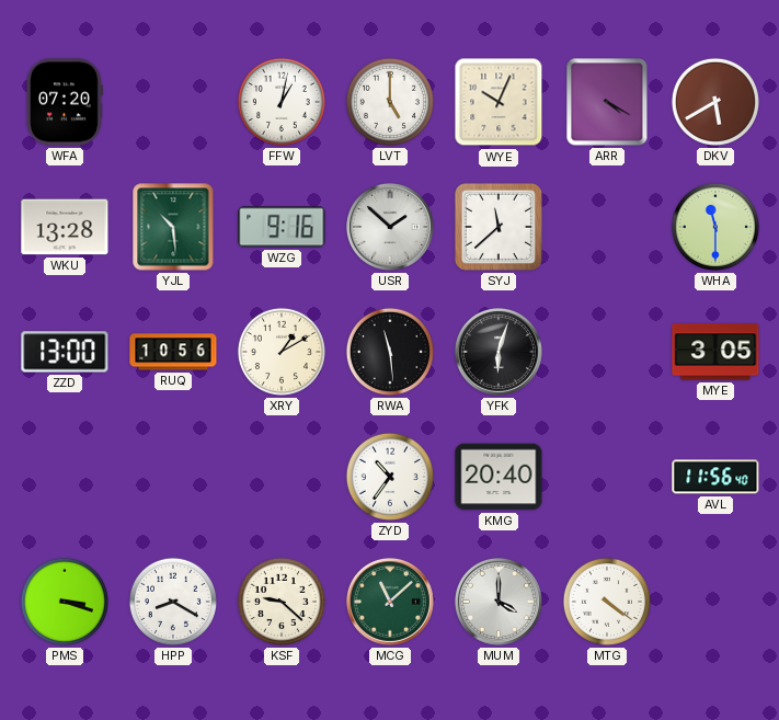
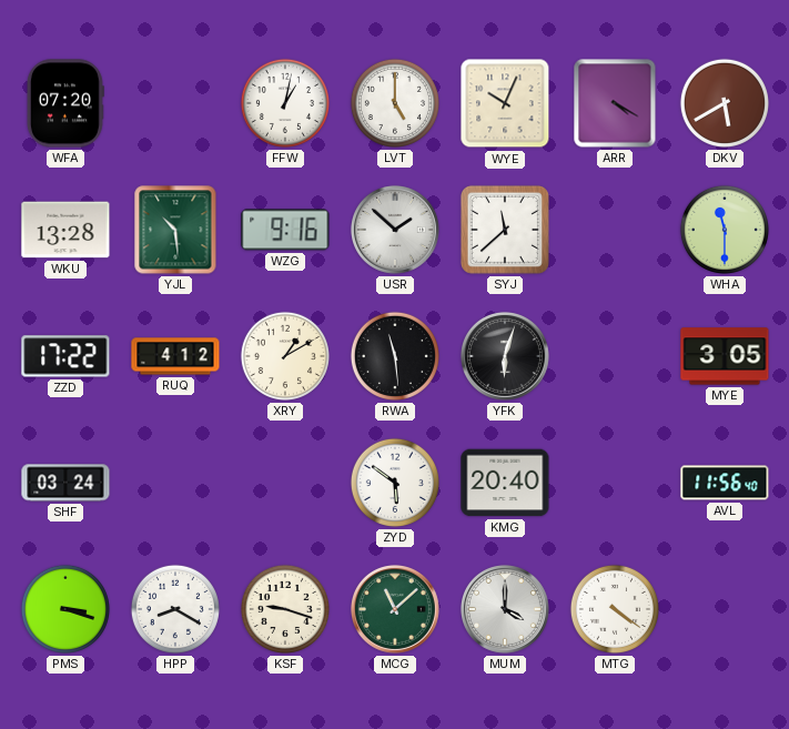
ZZD: 13:00 -> 17:22 (65, 356)
RUQ: 10:56 -> 4:12 (175, 356)
SHF: none -> 03:24 (65, 483)
ZYD: 10:36 -> 5:51 (395, 483)
KSF: 9:22 -> 9:18 (285, 609)
